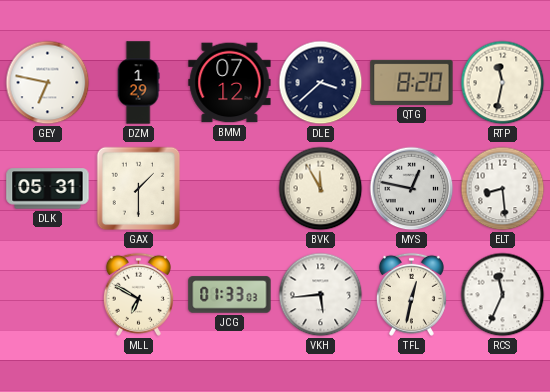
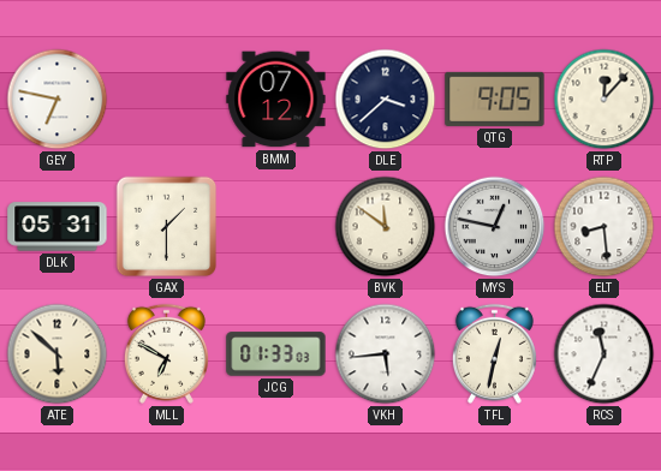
DZM: 1:29 -> none (138, 83)
QTG: 8:20 -> 9:05 (495, 99)
RTP: 11:32 -> 12:07 (605, 100)
BVK: 11:55 -> 11:51 (386, 227)
ATE: none -> 5:52 (58, 354)
